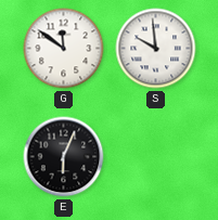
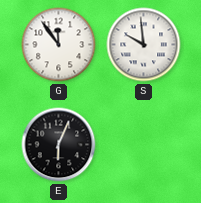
G: 11:51 -> 11:54 (59, 45)
